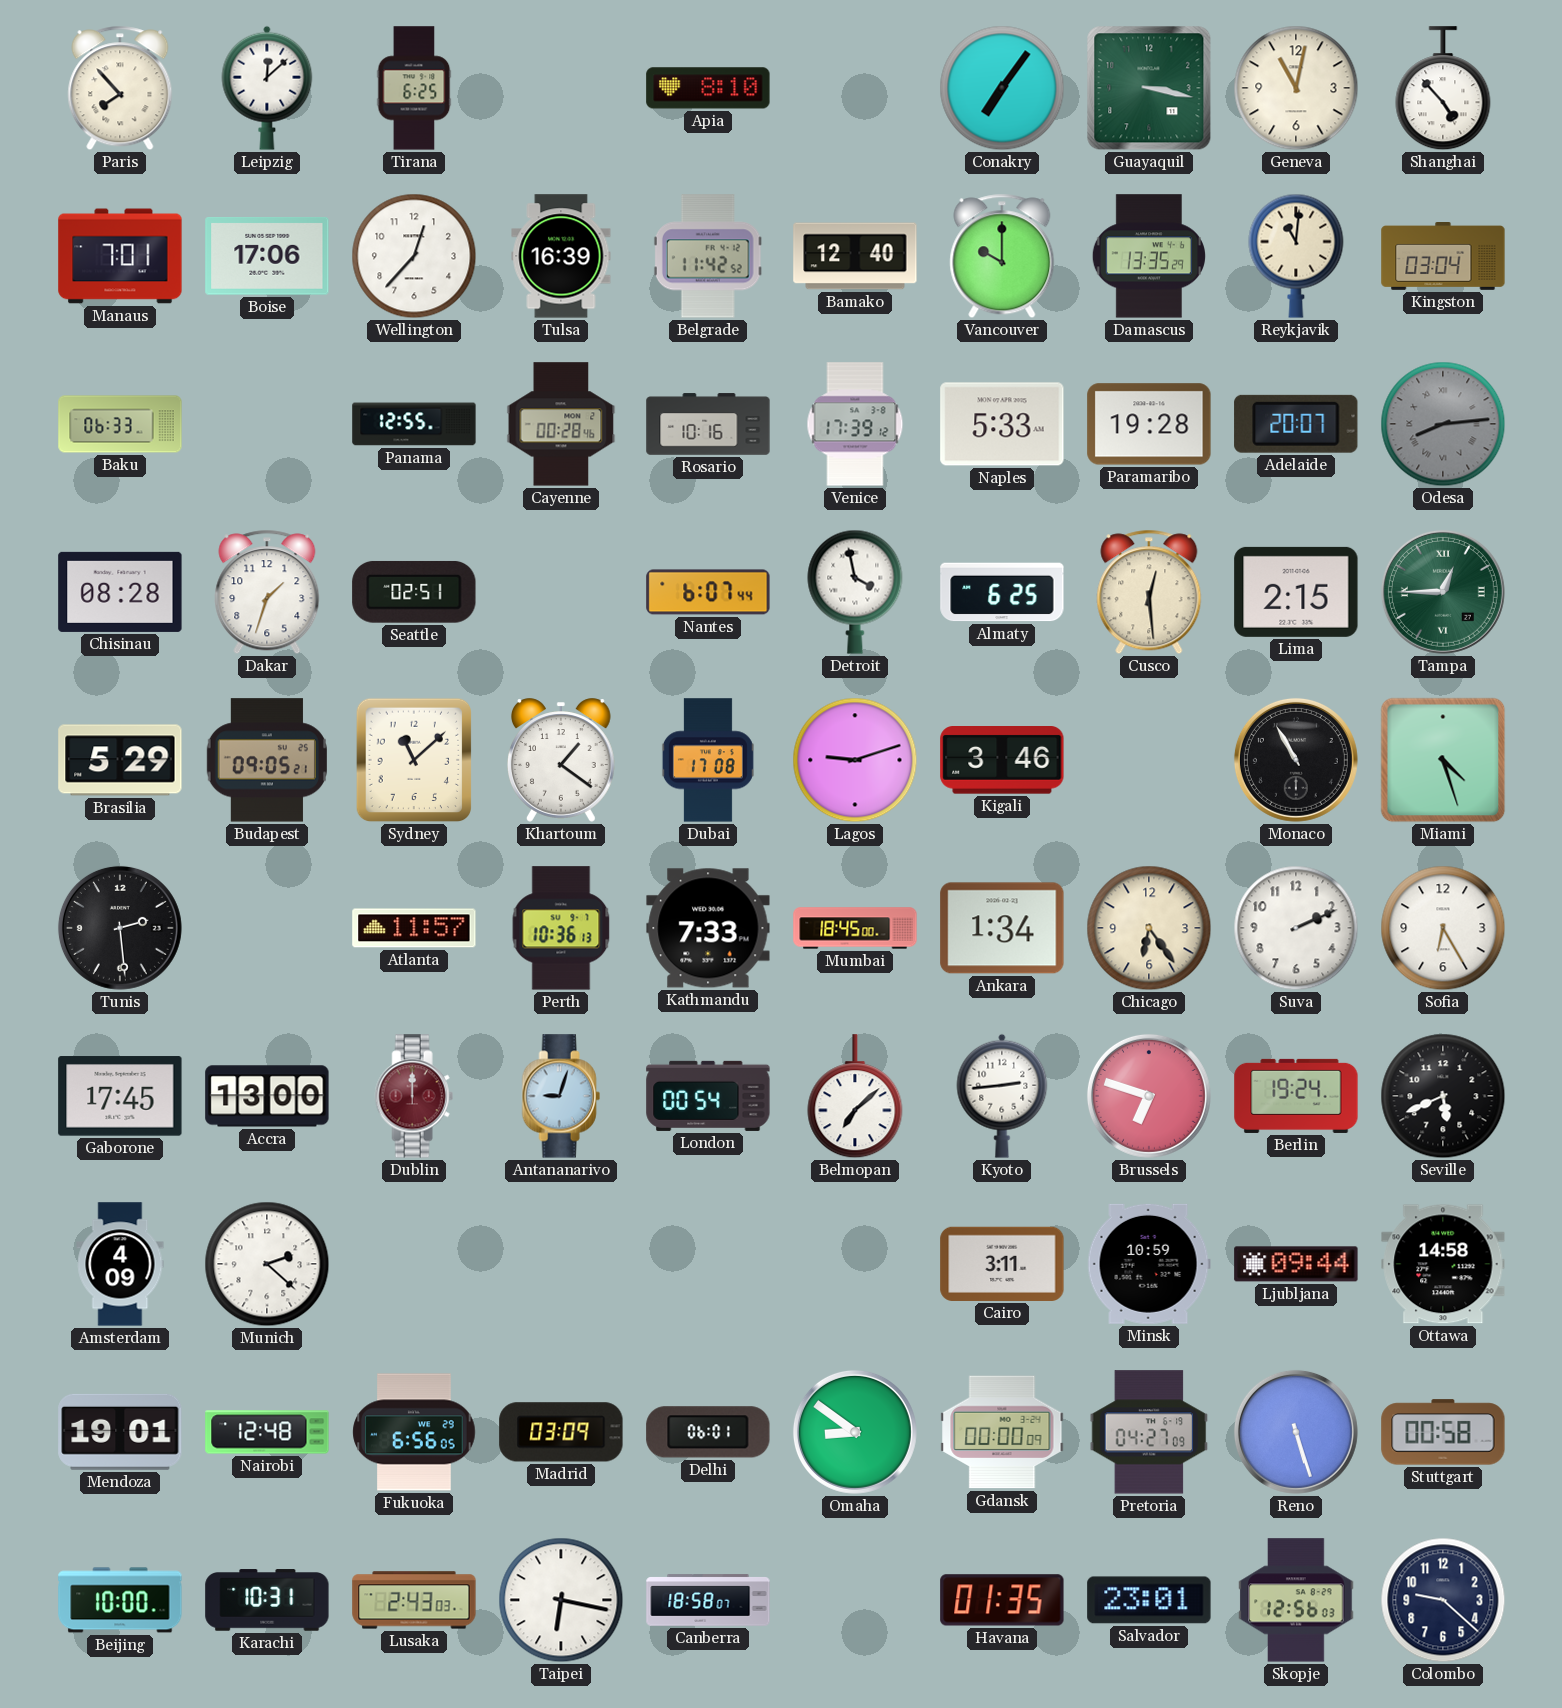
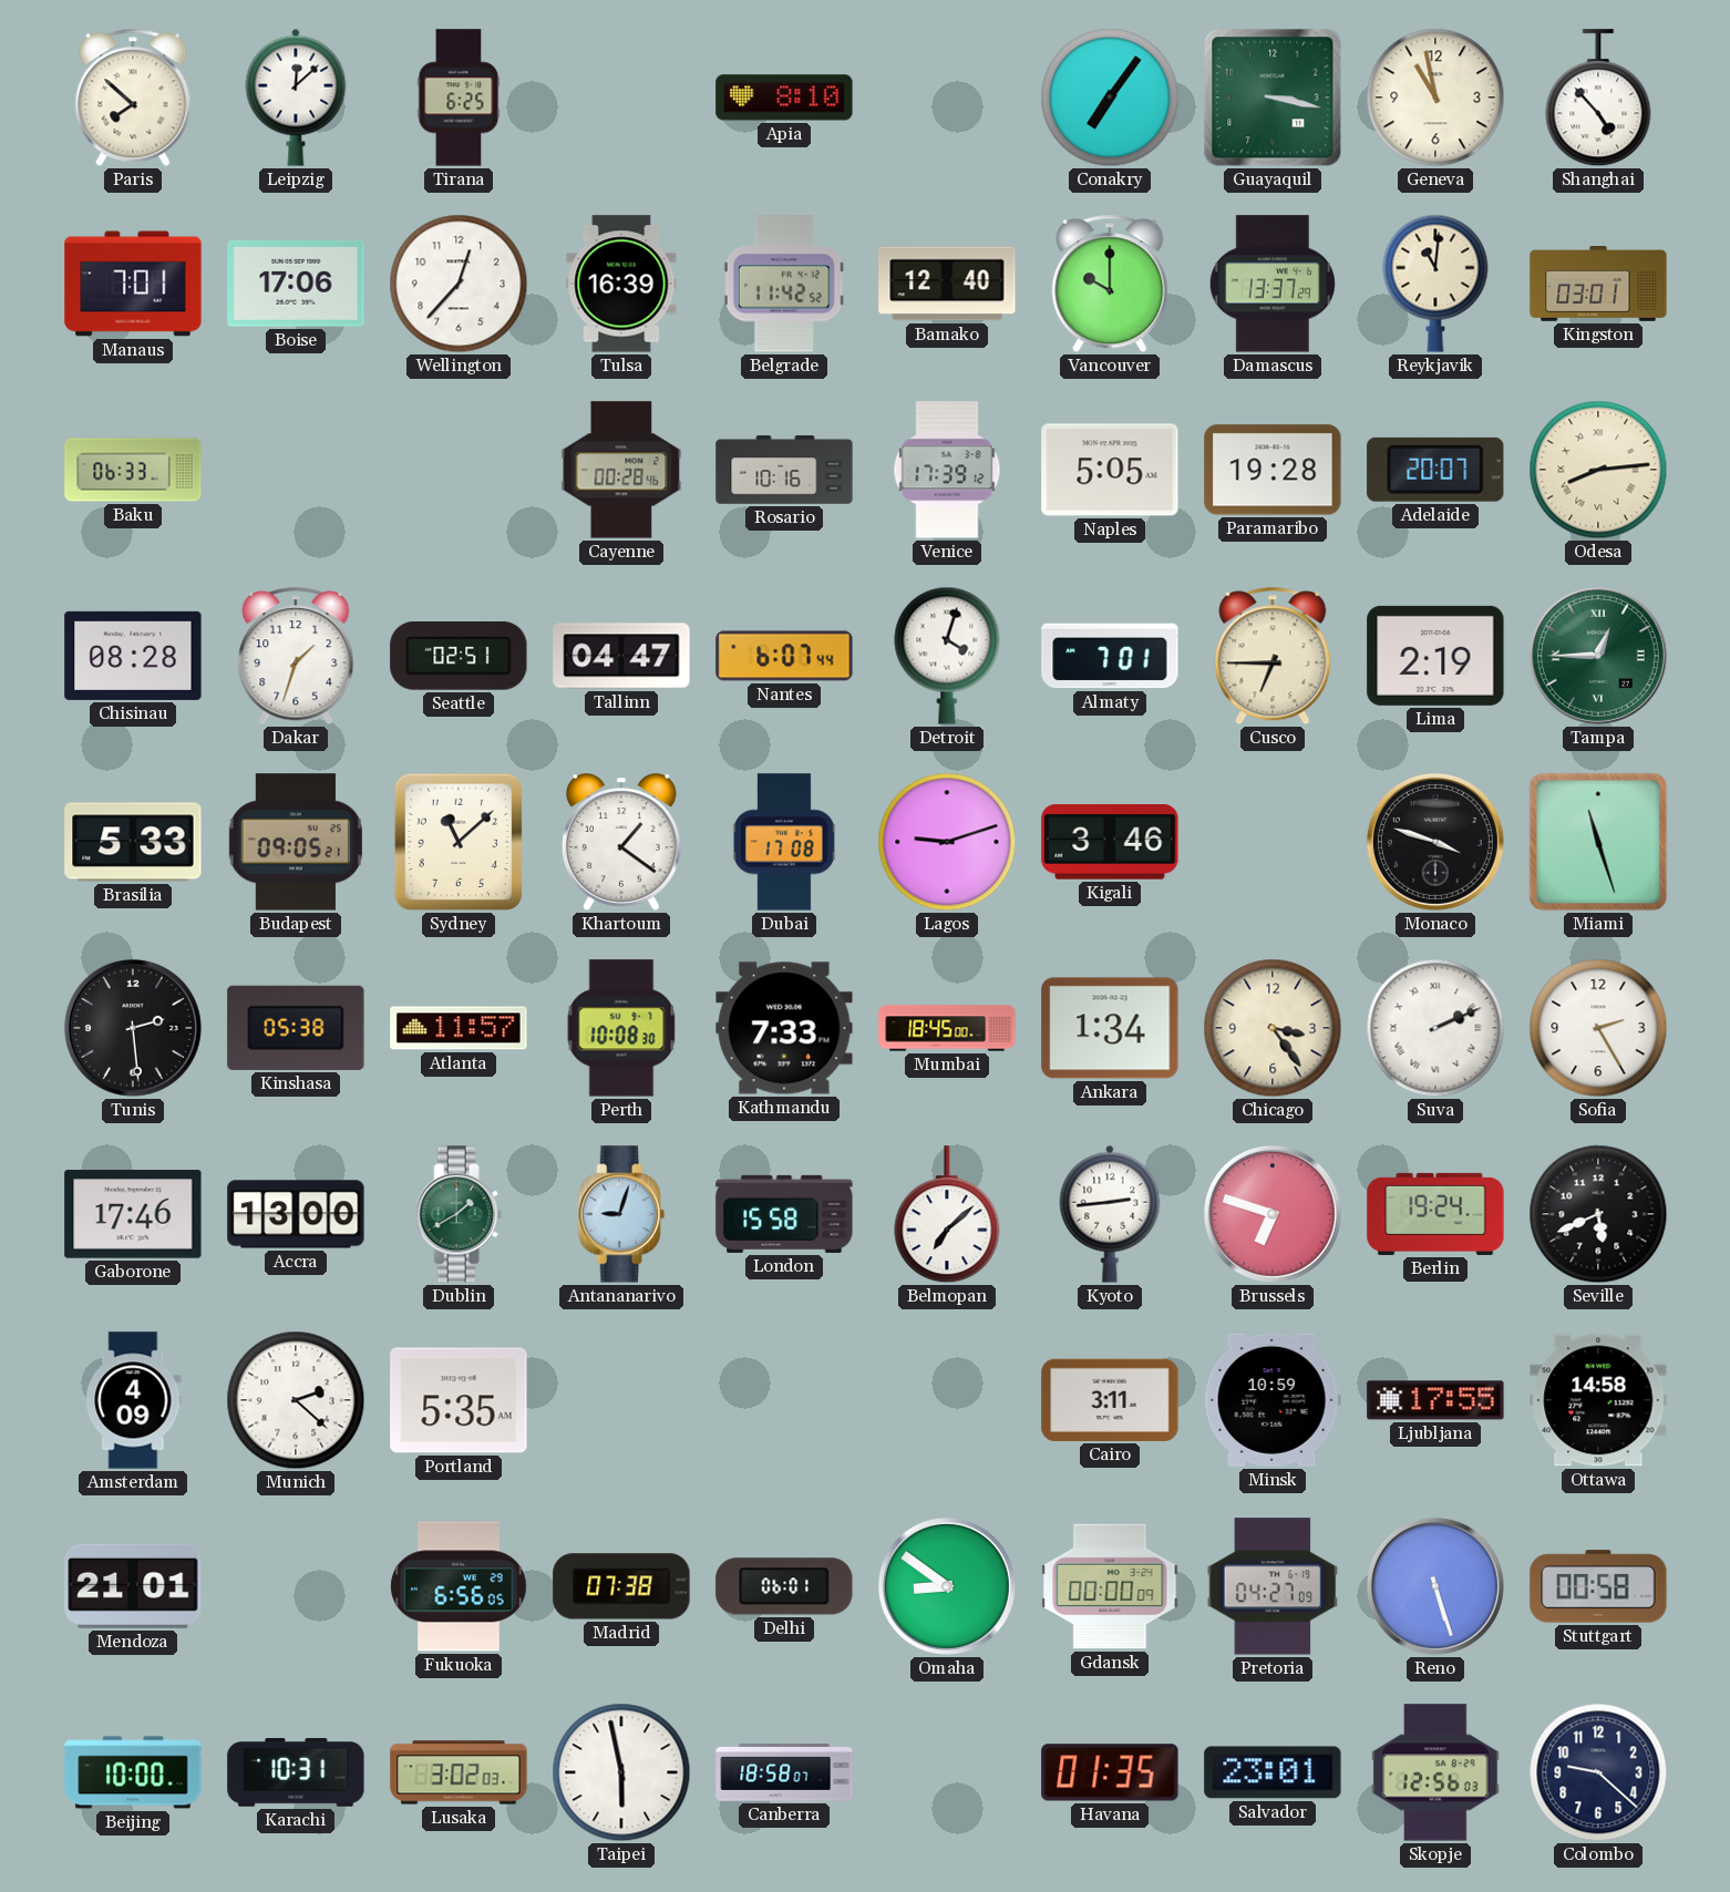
Paris: 7:53 -> 7:52 (133, 97)
Geneva: 11:02 -> 10:58 (1435, 97)
Damascus: 13:35 -> 13:37 (1273, 284)
Kingston: 03:04 -> 03:01 (1598, 285)
Panama: 12:55 -> none (414, 424)
Naples: 5:33 -> 5:05 (1110, 470)
Odesa dial: grey -> cream (1598, 470)
Tallinn: none -> 04:47 (621, 656)
Detroit: 3:58 -> 4:03 (947, 656)
Almaty: 6:25 -> 7:01 (1110, 656)
Cusco: 12:29 -> 6:45 (1273, 656)
Lima: 2:15 -> 2:19 (1435, 656)
Brasilia: 5:29 -> 5:33 (133, 842)
Monaco: 10:55 -> 3:48 (1435, 842)
Miami: 4:27 -> 11:27 (1598, 842)
Kinshasa: none -> 05:38 (296, 1028)
Perth: 10:36 -> 10:08 (621, 1028)
Chicago: 6:24 -> 3:24 (1273, 1028)
Suva numerals: Arabic -> Roman (1435, 1028)
Sofia: 6:25 -> 2:25 (1598, 1028)
Gaborone: 17:45 -> 17:46 (133, 1214)
Dublin: 12:00 -> 1:40 (459, 1214)
Dublin dial: burgundy -> green (459, 1214)
London: 00:54 -> 15:58 (784, 1214)
Portland: none -> 5:35 (459, 1400)
Ljubljana: 09:44 -> 17:55 (1435, 1400)
Mendoza: 19:01 -> 21:01 (133, 1586)
Nairobi: 12:48 -> none (267, 1432)
Madrid: 03:09 -> 07:38 (621, 1586)
Lusaka: 2:43 -> 3:02 (459, 1772)
Taipei: 6:17 -> 5:58 (621, 1772)
